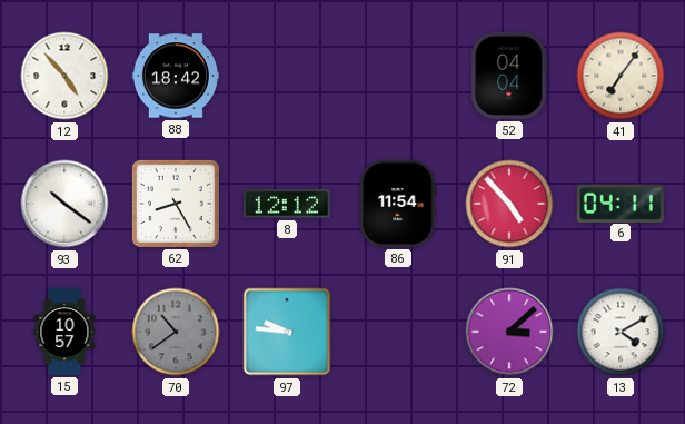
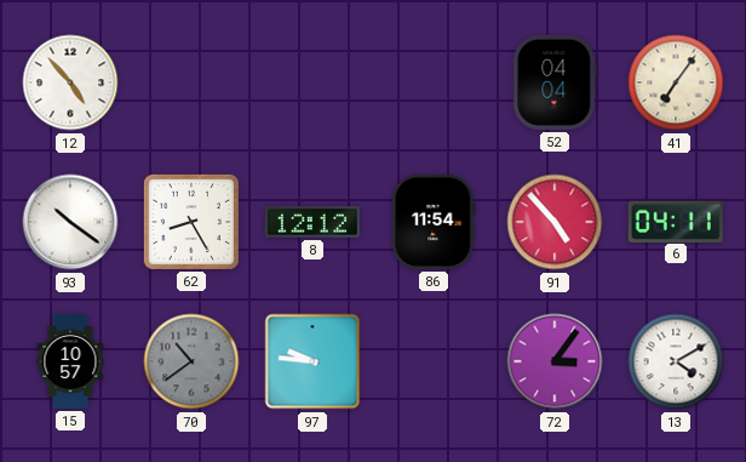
88: 18:42 -> none (176, 76)
72: 3:08 -> 3:06 (555, 361)
